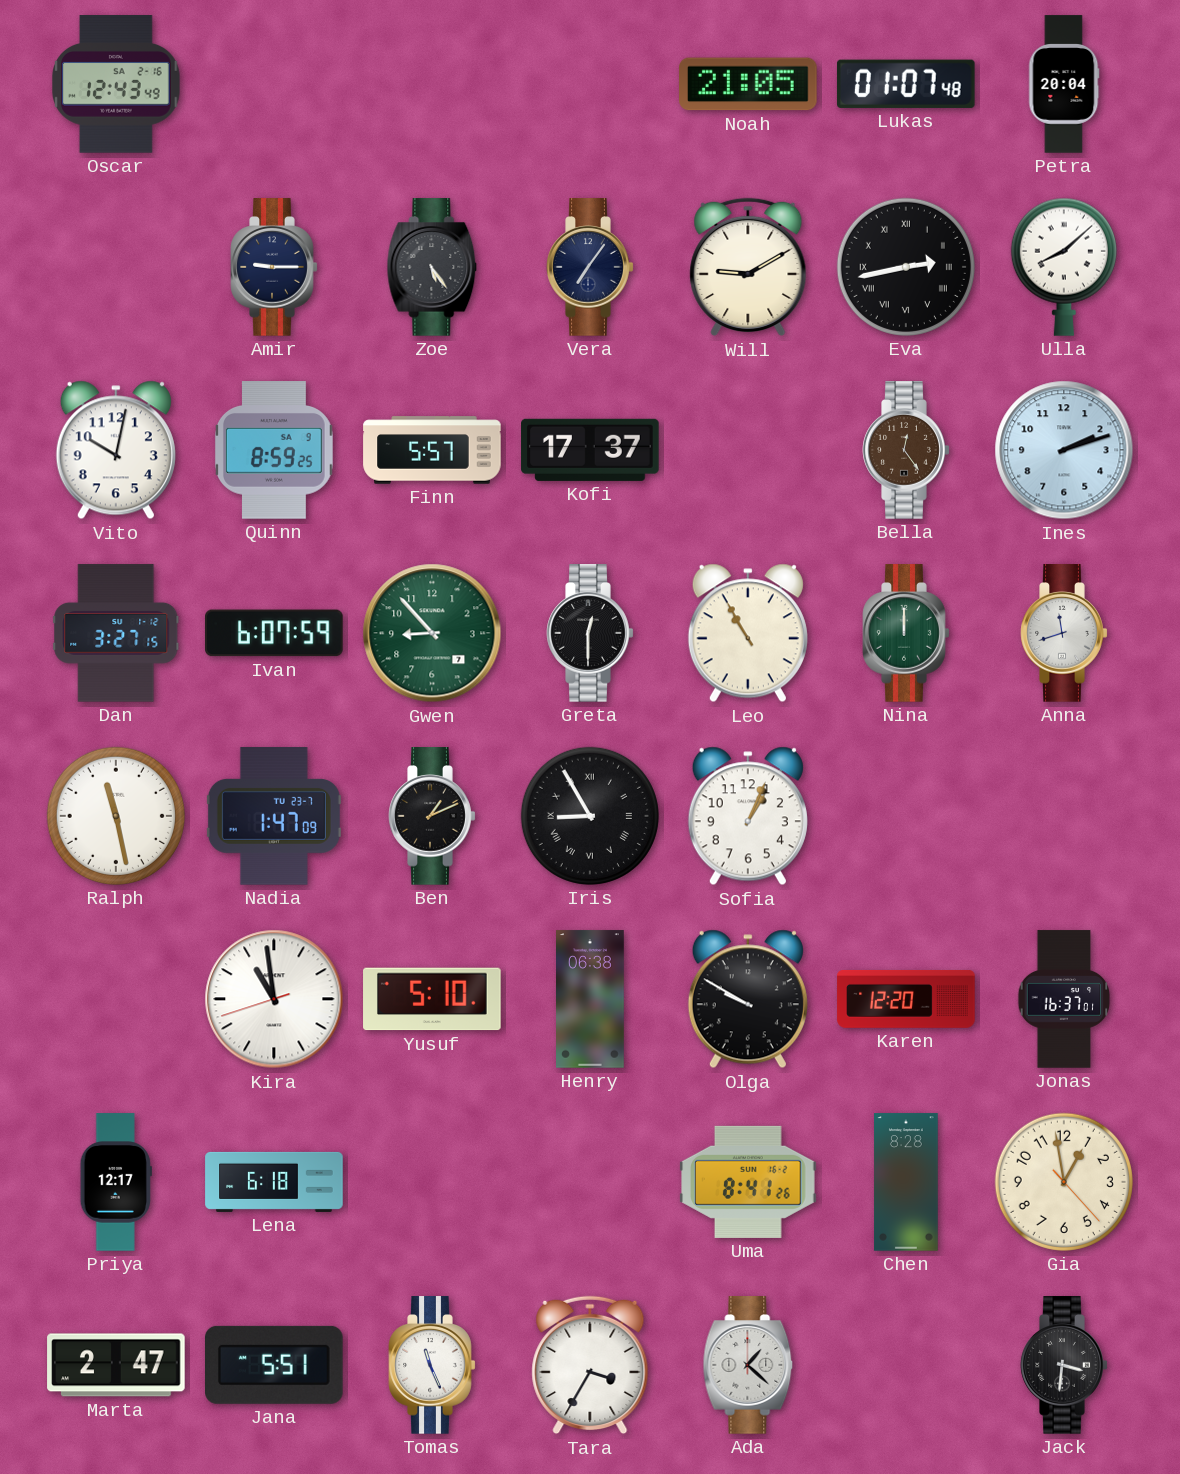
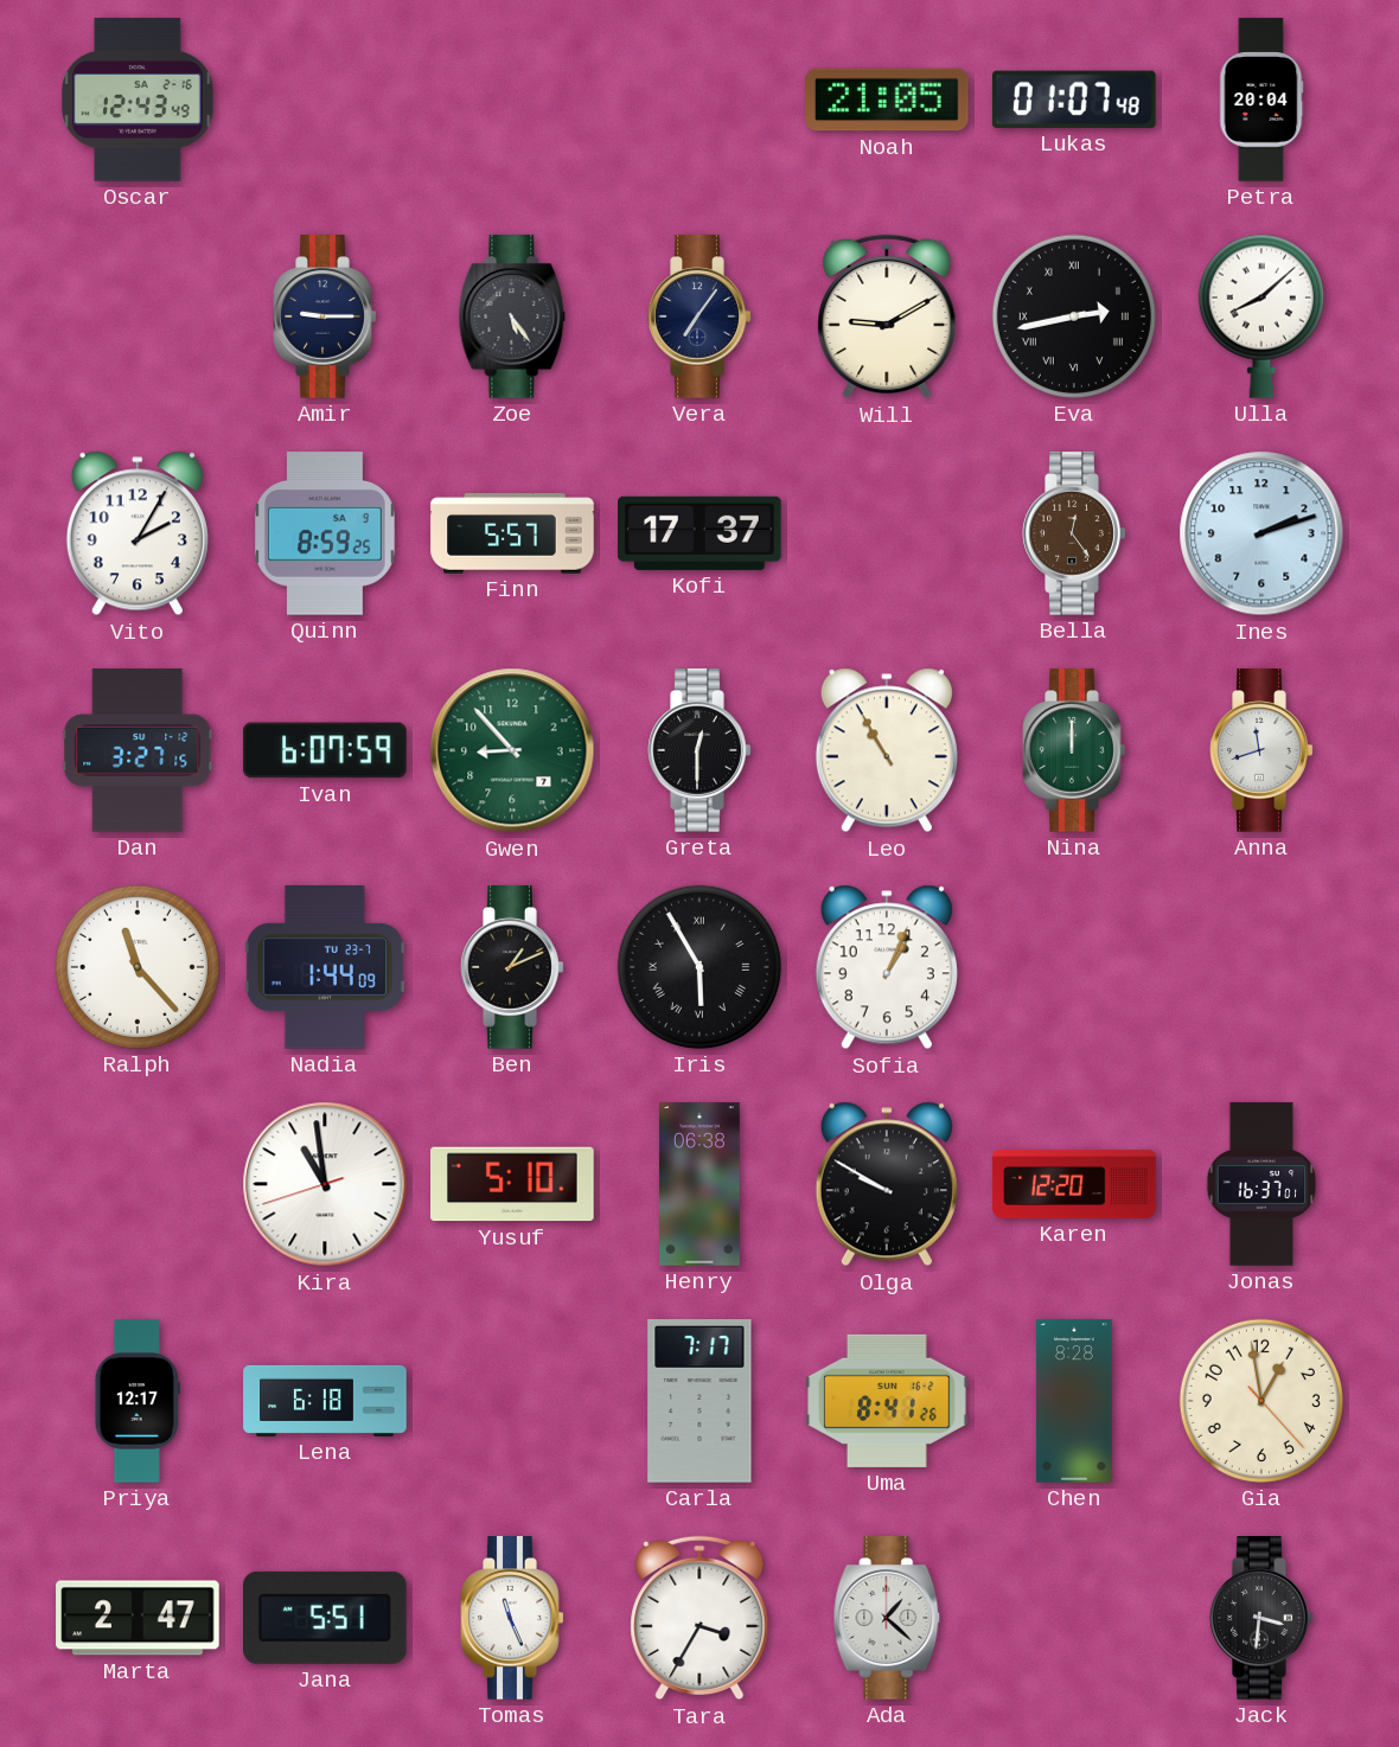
Vito: 10:02 -> 2:05 (138, 533)
Ralph: 11:28 -> 11:23 (138, 967)
Nadia: 1:47 -> 1:44 (325, 967)
Iris: 8:55 -> 5:55 (699, 967)
Carla: none -> 7:17 (699, 1401)
